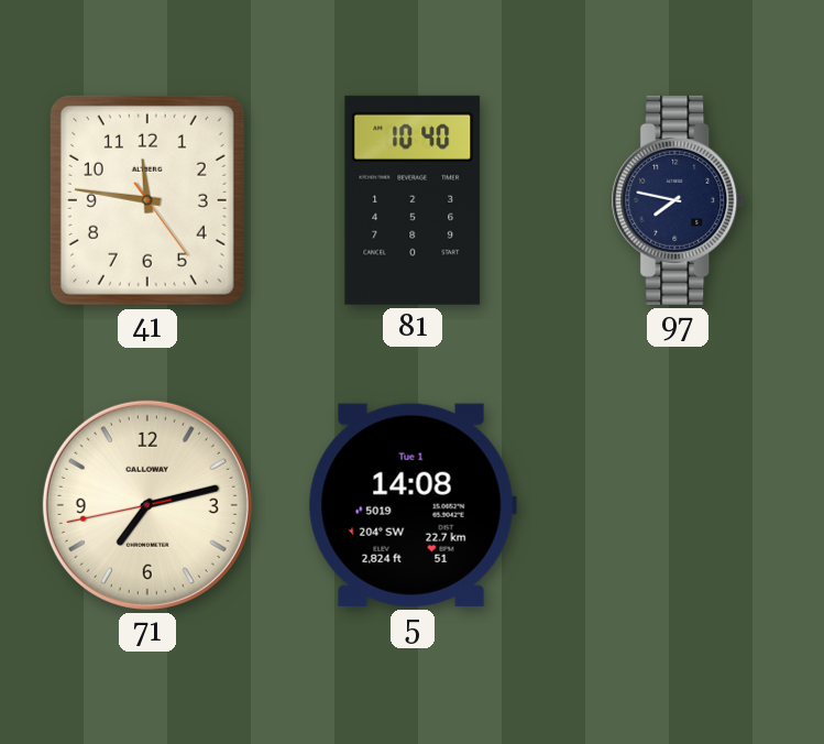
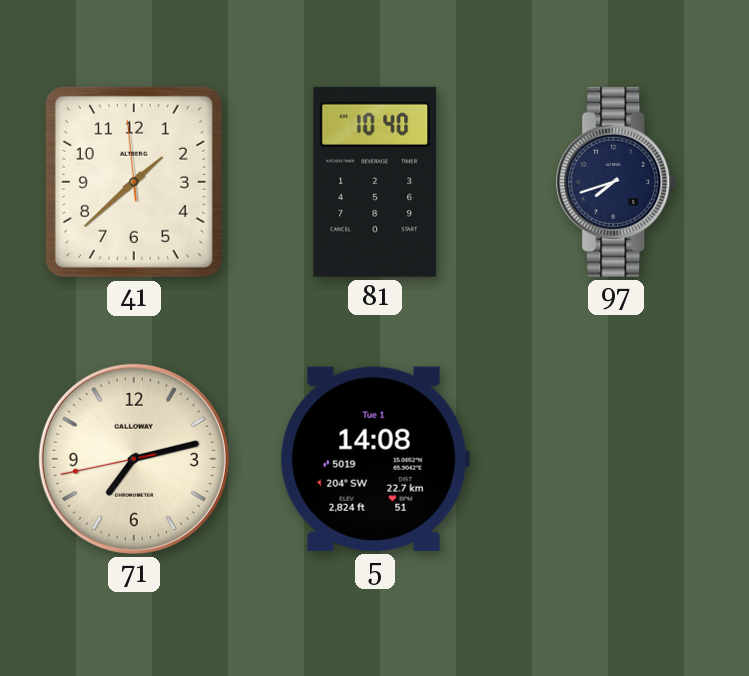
41: 11:46 -> 1:37 (134, 182)
97: 7:47 -> 7:42 (616, 182)
